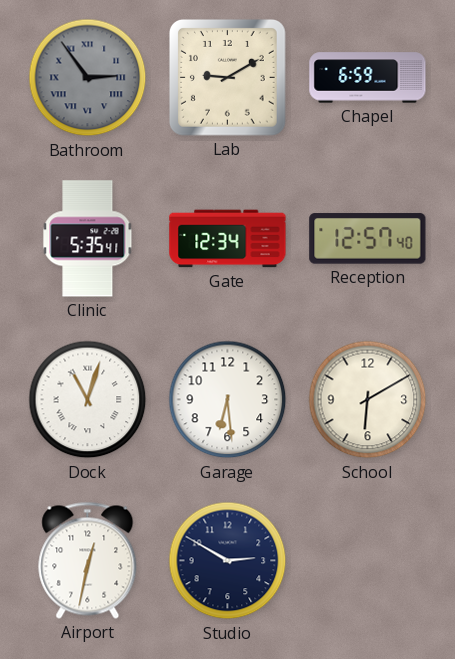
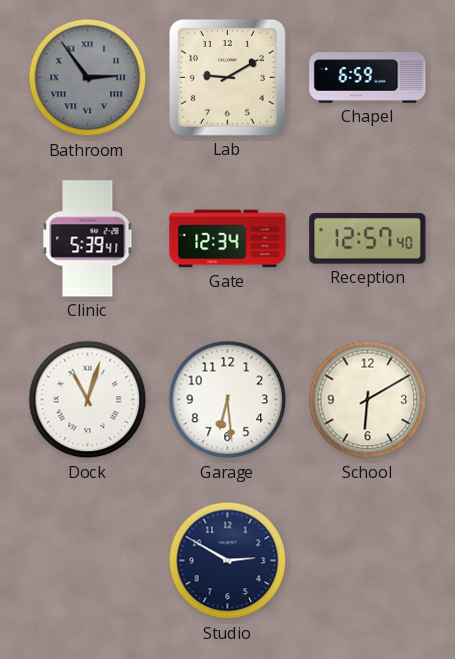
Clinic: 5:35 -> 5:39 (88, 239)
Airport: 12:32 -> none (88, 560)
